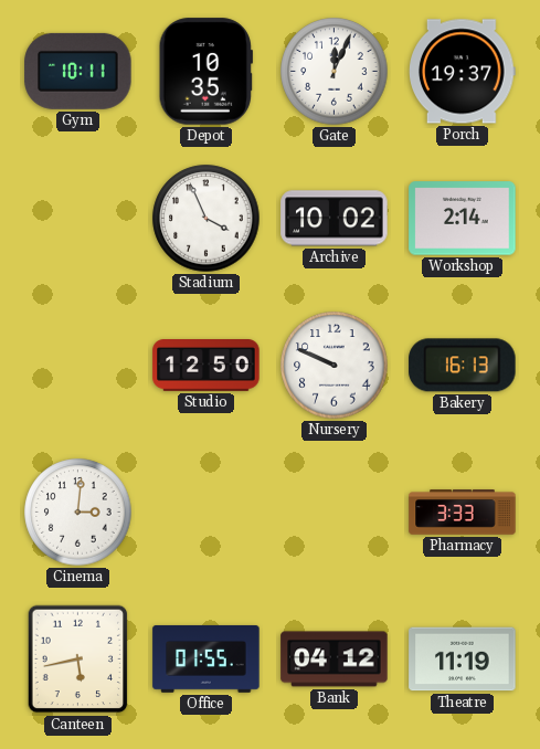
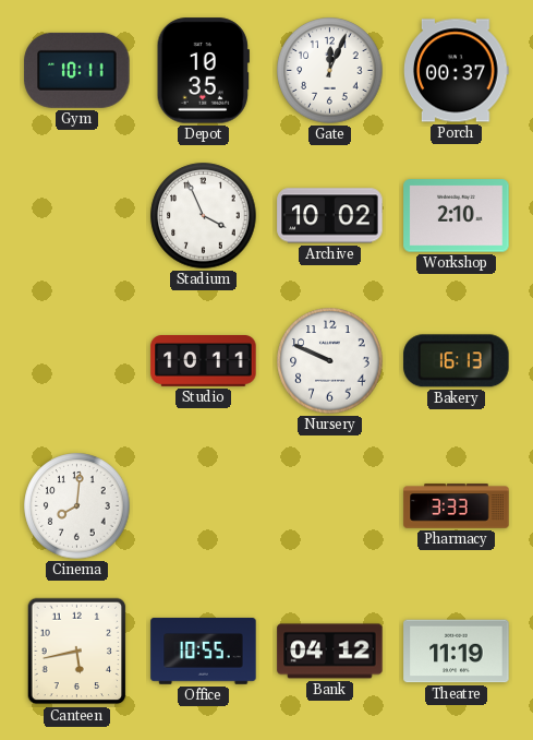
Porch: 19:37 -> 00:37 (457, 71)
Workshop: 2:14 -> 2:10 (457, 216)
Studio: 12:50 -> 10:11 (204, 361)
Cinema: 3:01 -> 8:01 (77, 506)
Office: 01:55 -> 10:55 (204, 652)
